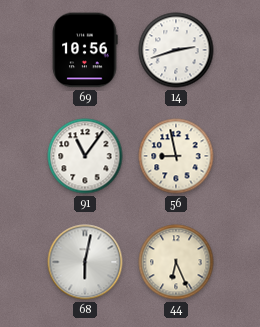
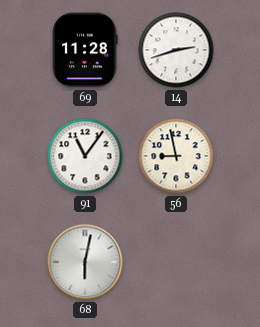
69: 10:56 -> 11:28 (85, 50)
44: 6:26 -> none (176, 262)
